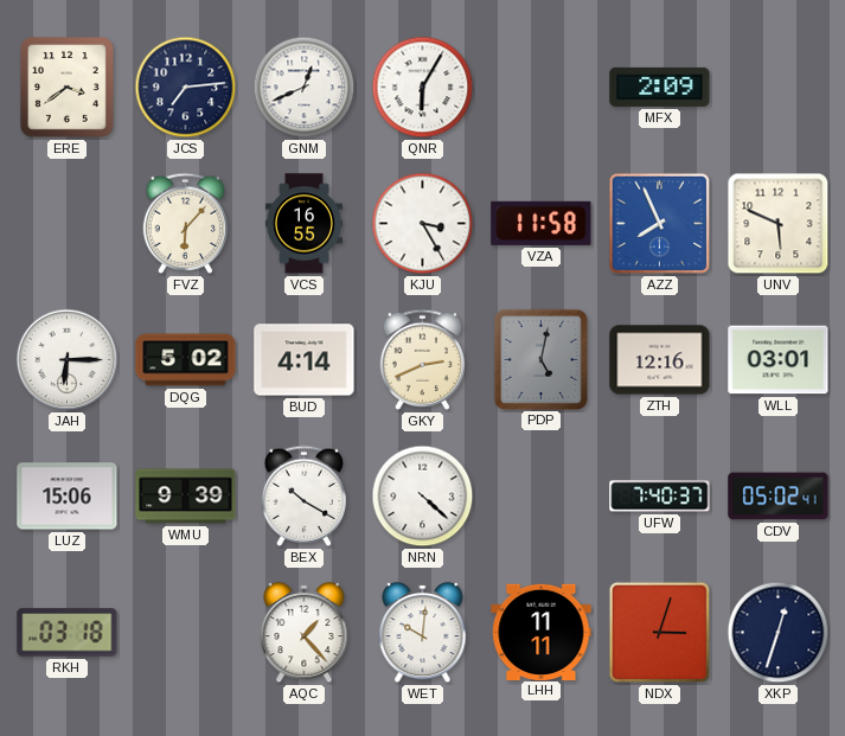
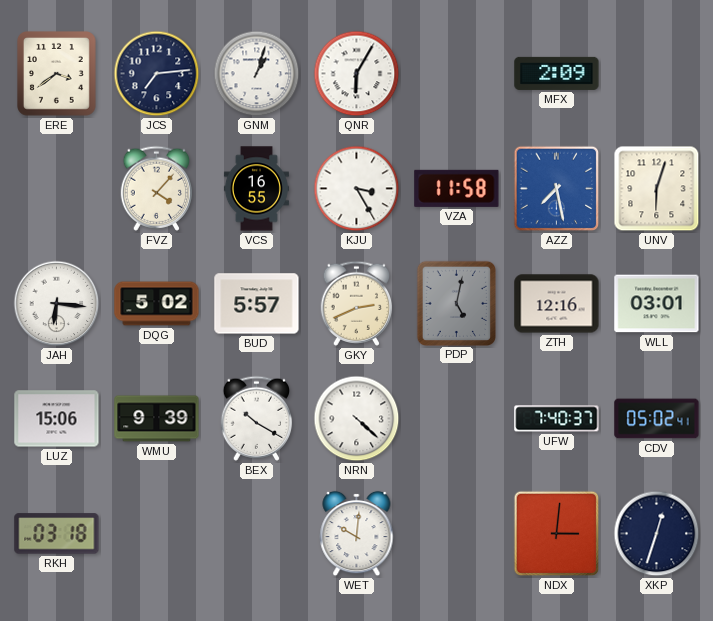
GNM: 12:41 -> 1:03 (257, 74)
FVZ: 6:07 -> 4:07 (157, 188)
AZZ: 7:56 -> 7:28 (557, 189)
UNV: 5:49 -> 6:03 (657, 189)
JAH: 6:15 -> 6:16 (57, 304)
BUD: 4:14 -> 5:57 (257, 304)
AQC: 1:23 -> none (305, 633)
LHH: 11:11 -> none (542, 632)
NDX: 3:03 -> 3:01 (557, 534)
